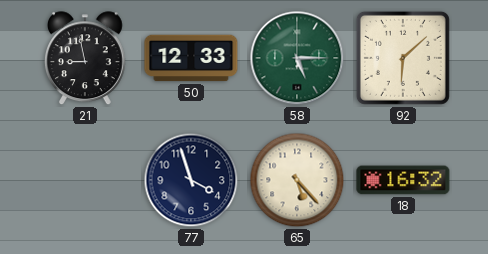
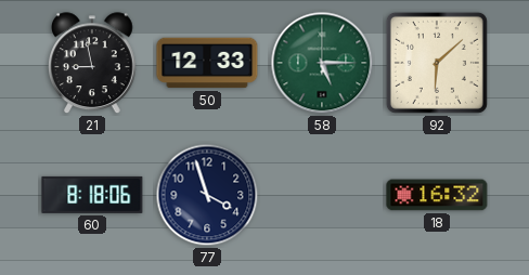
60: none -> 8:18 (92, 195)
65: 5:23 -> none (297, 180)
